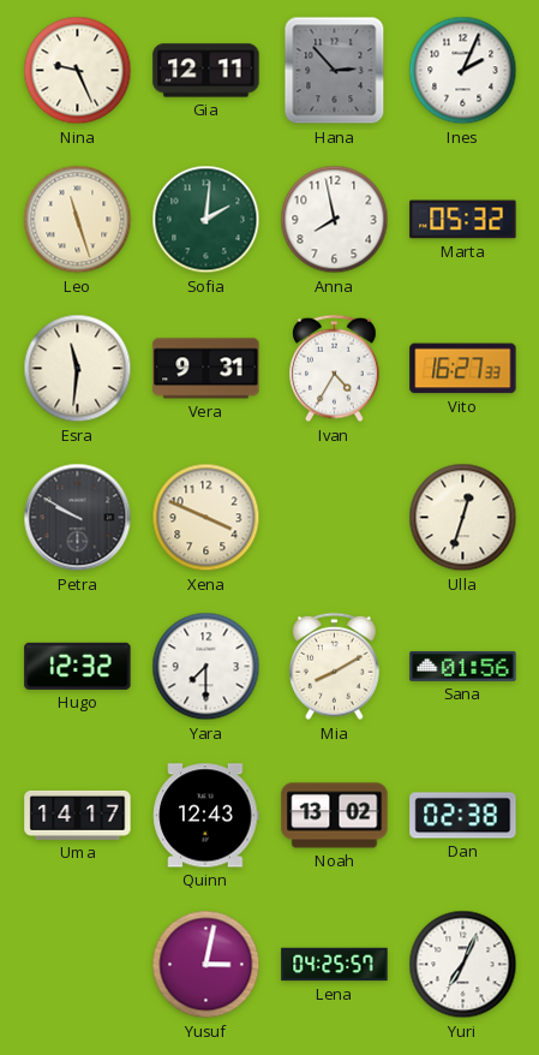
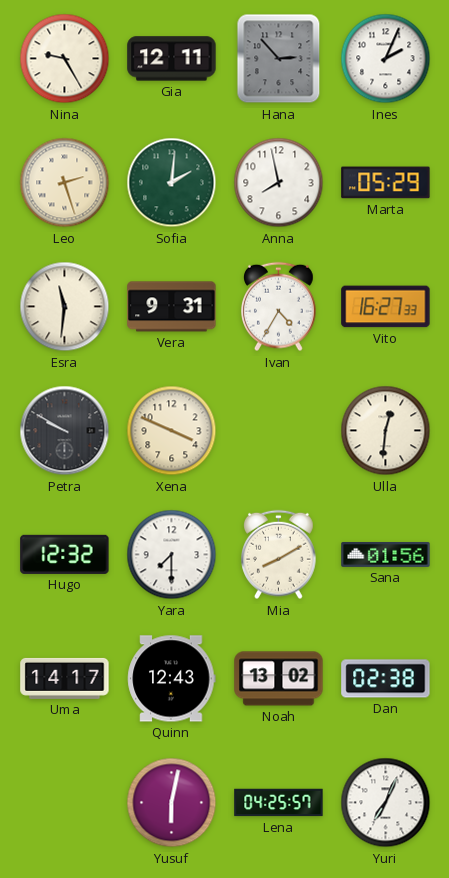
Nina: 9:26 -> 9:25 (65, 59)
Leo: 11:27 -> 2:27 (65, 183)
Marta: 05:32 -> 05:29 (386, 183)
Ulla: 12:33 -> 12:31 (386, 431)
Yusuf: 3:02 -> 6:02 (172, 803)
